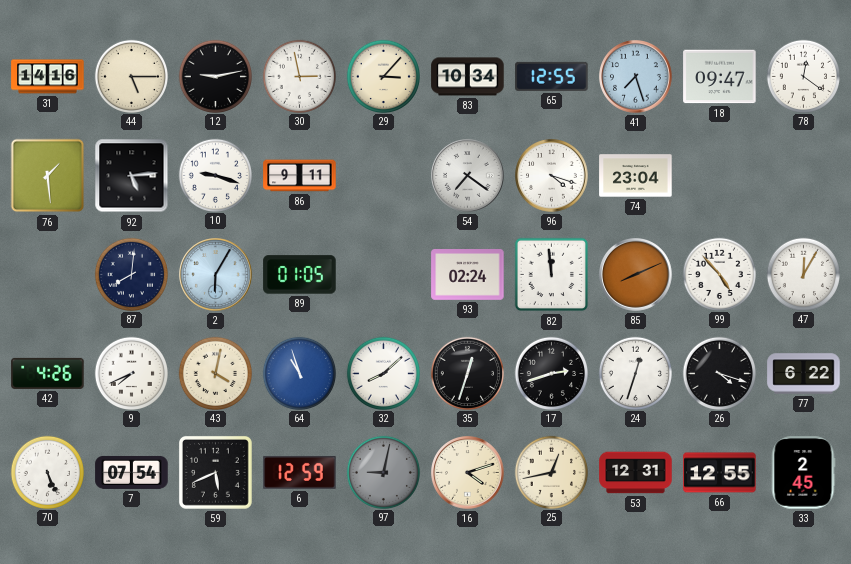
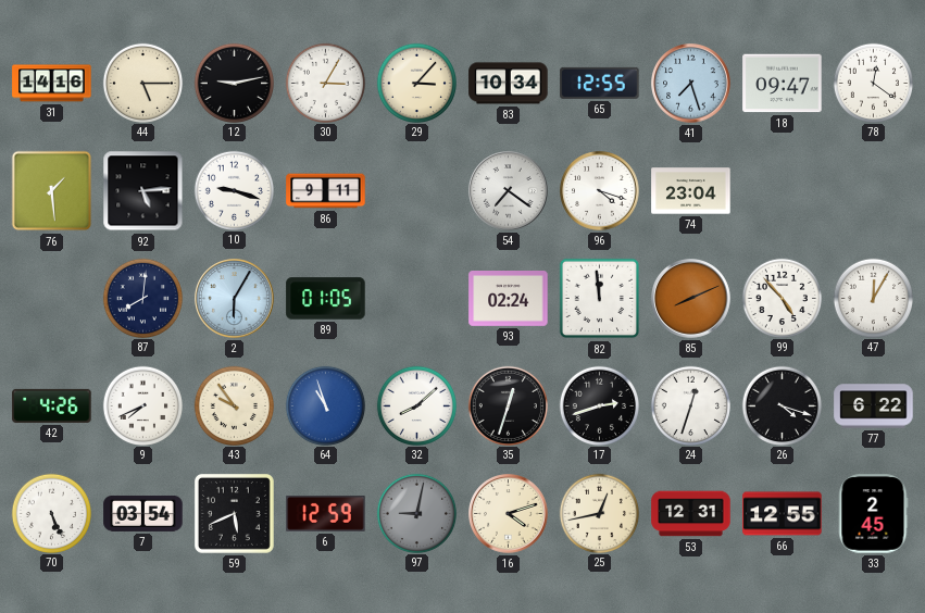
30: 2:58 -> 3:05 (325, 83)
43: 4:02 -> 9:54 (234, 405)
7: 07:54 -> 03:54 (143, 513)
